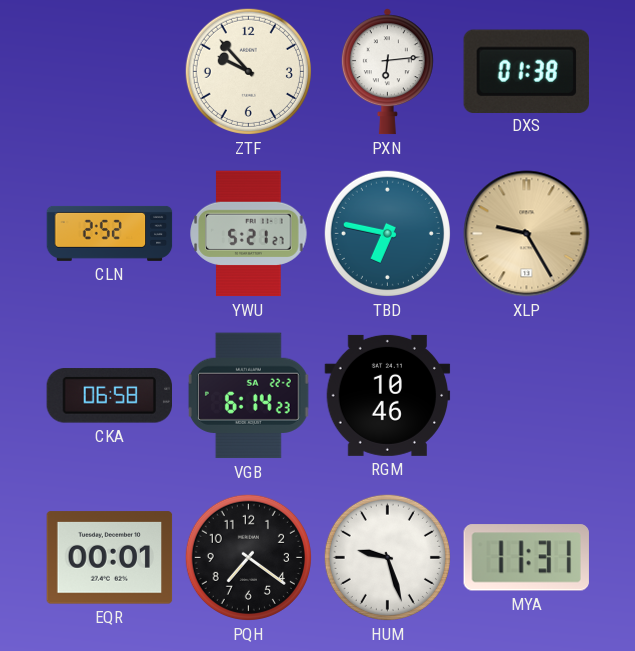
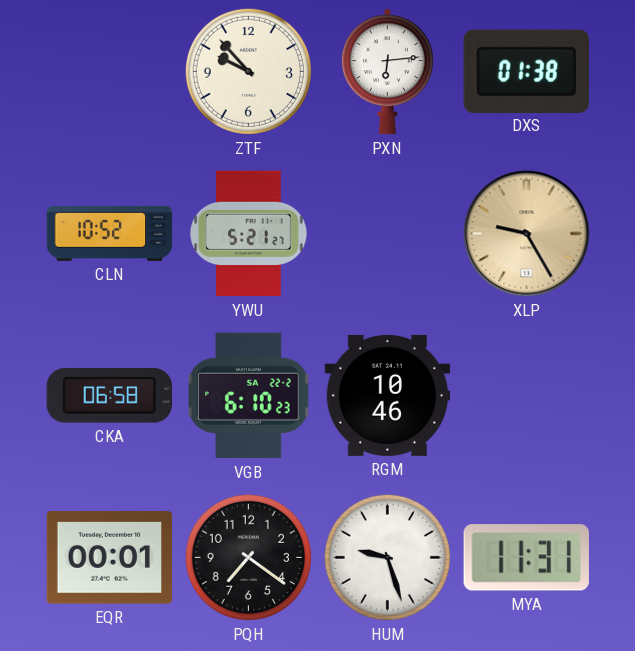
CLN: 2:52 -> 10:52 (110, 233)
TBD: 6:47 -> none (387, 233)
VGB: 6:14 -> 6:10 (248, 396)
